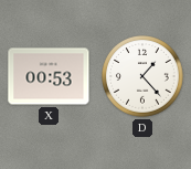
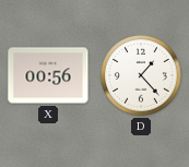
X: 00:53 -> 00:56 (48, 75)
